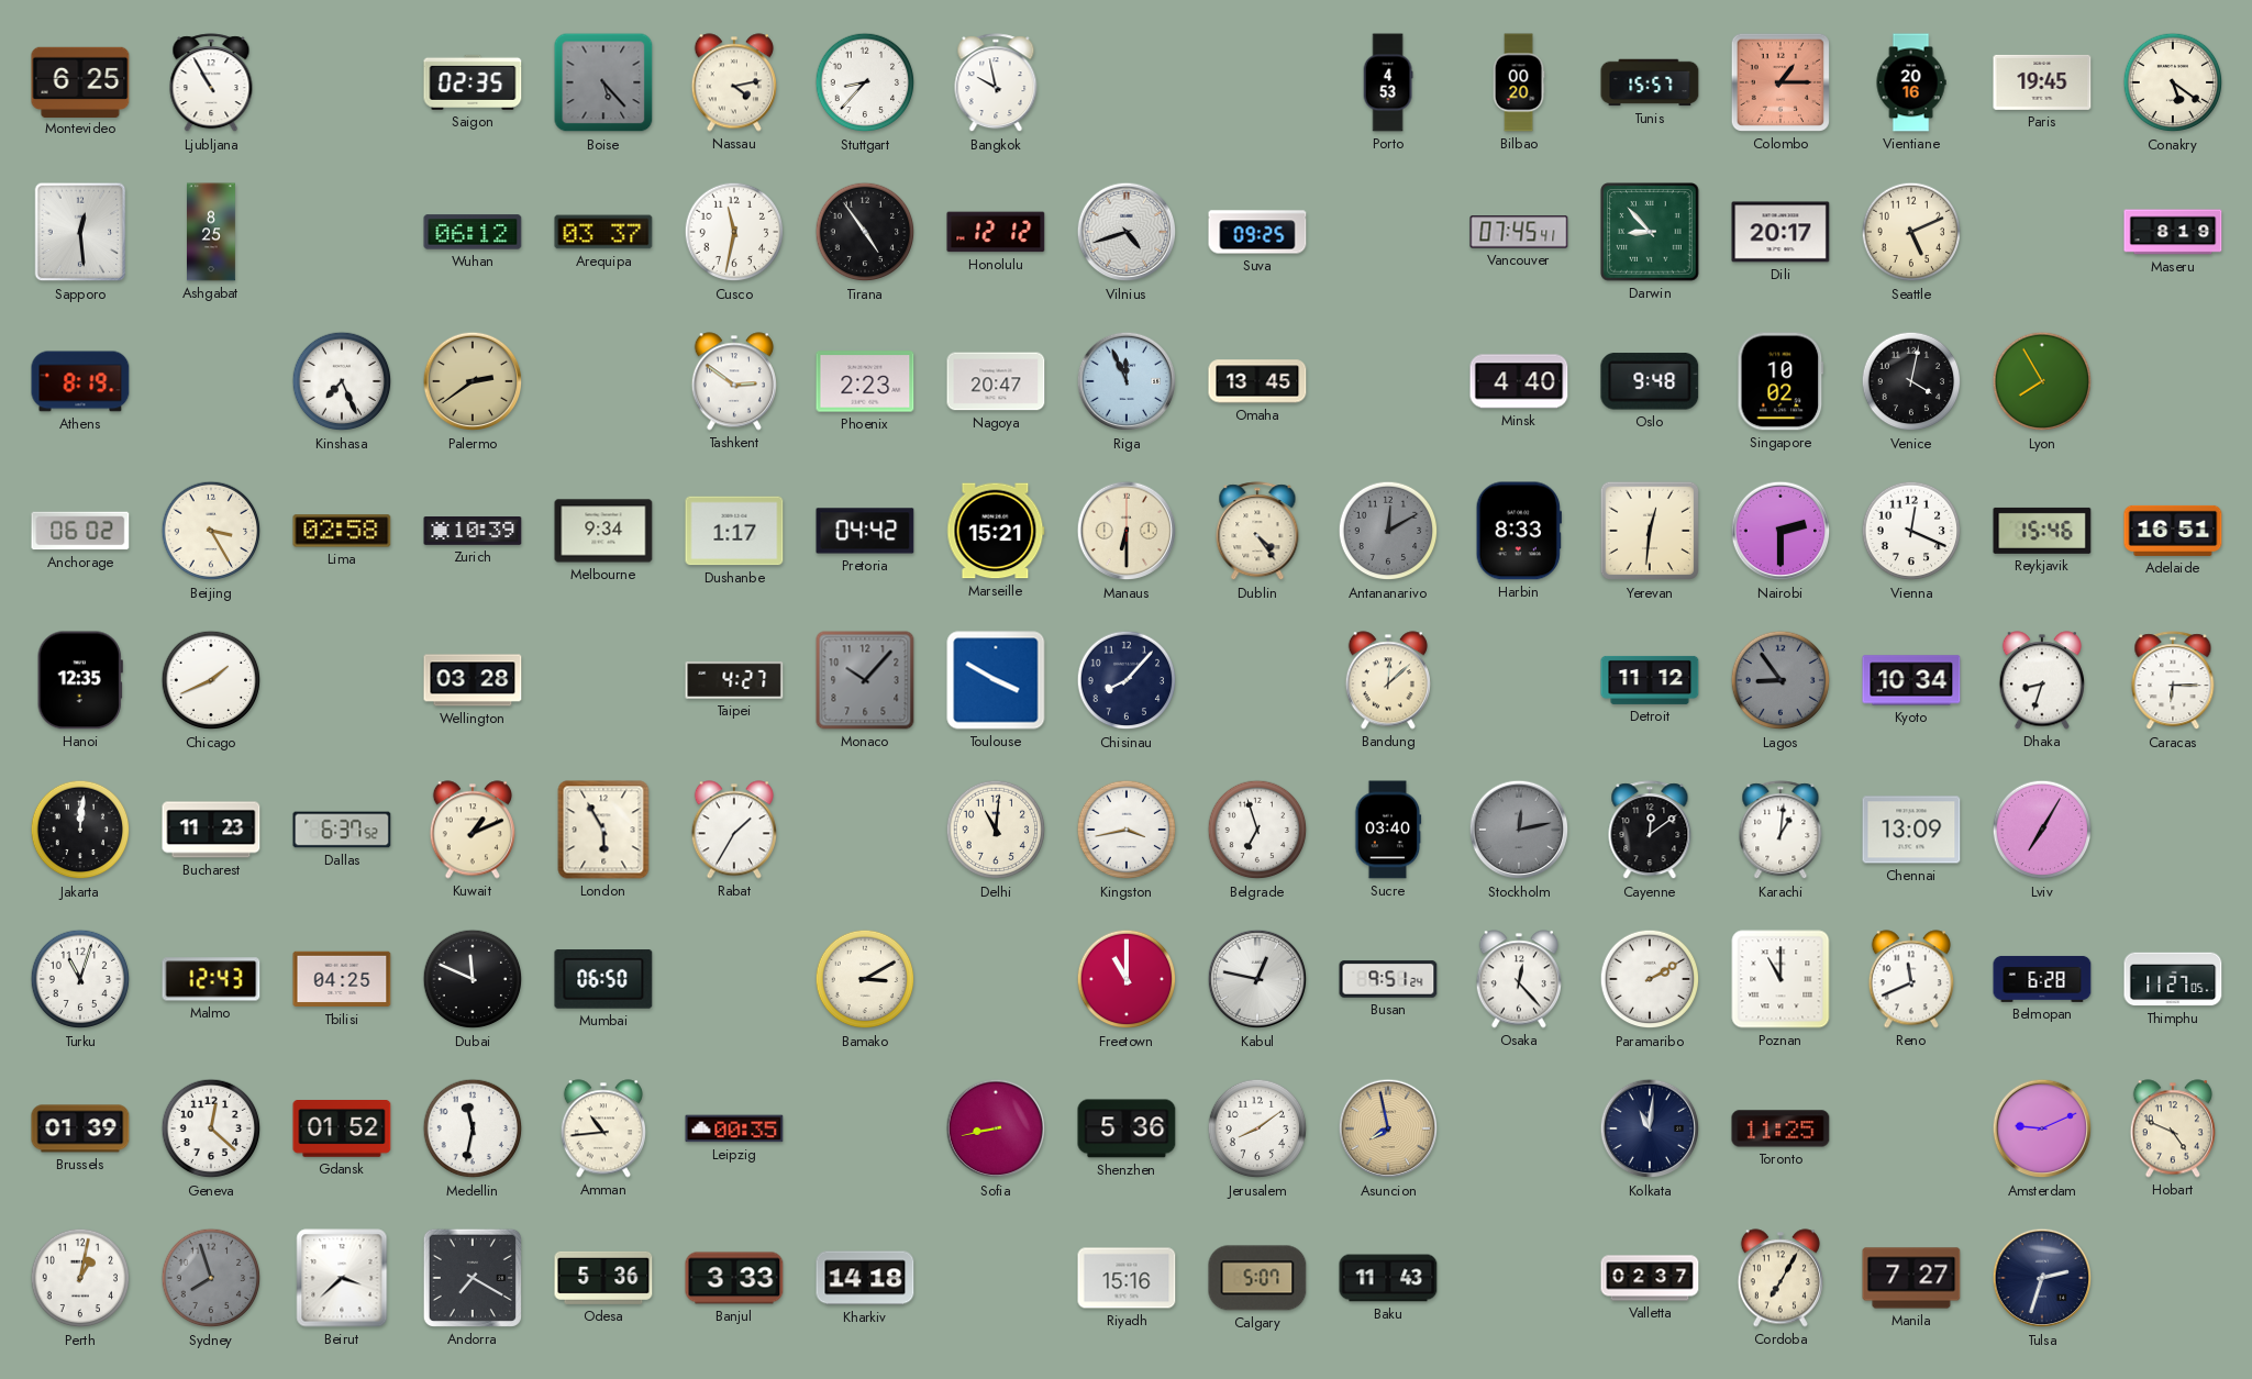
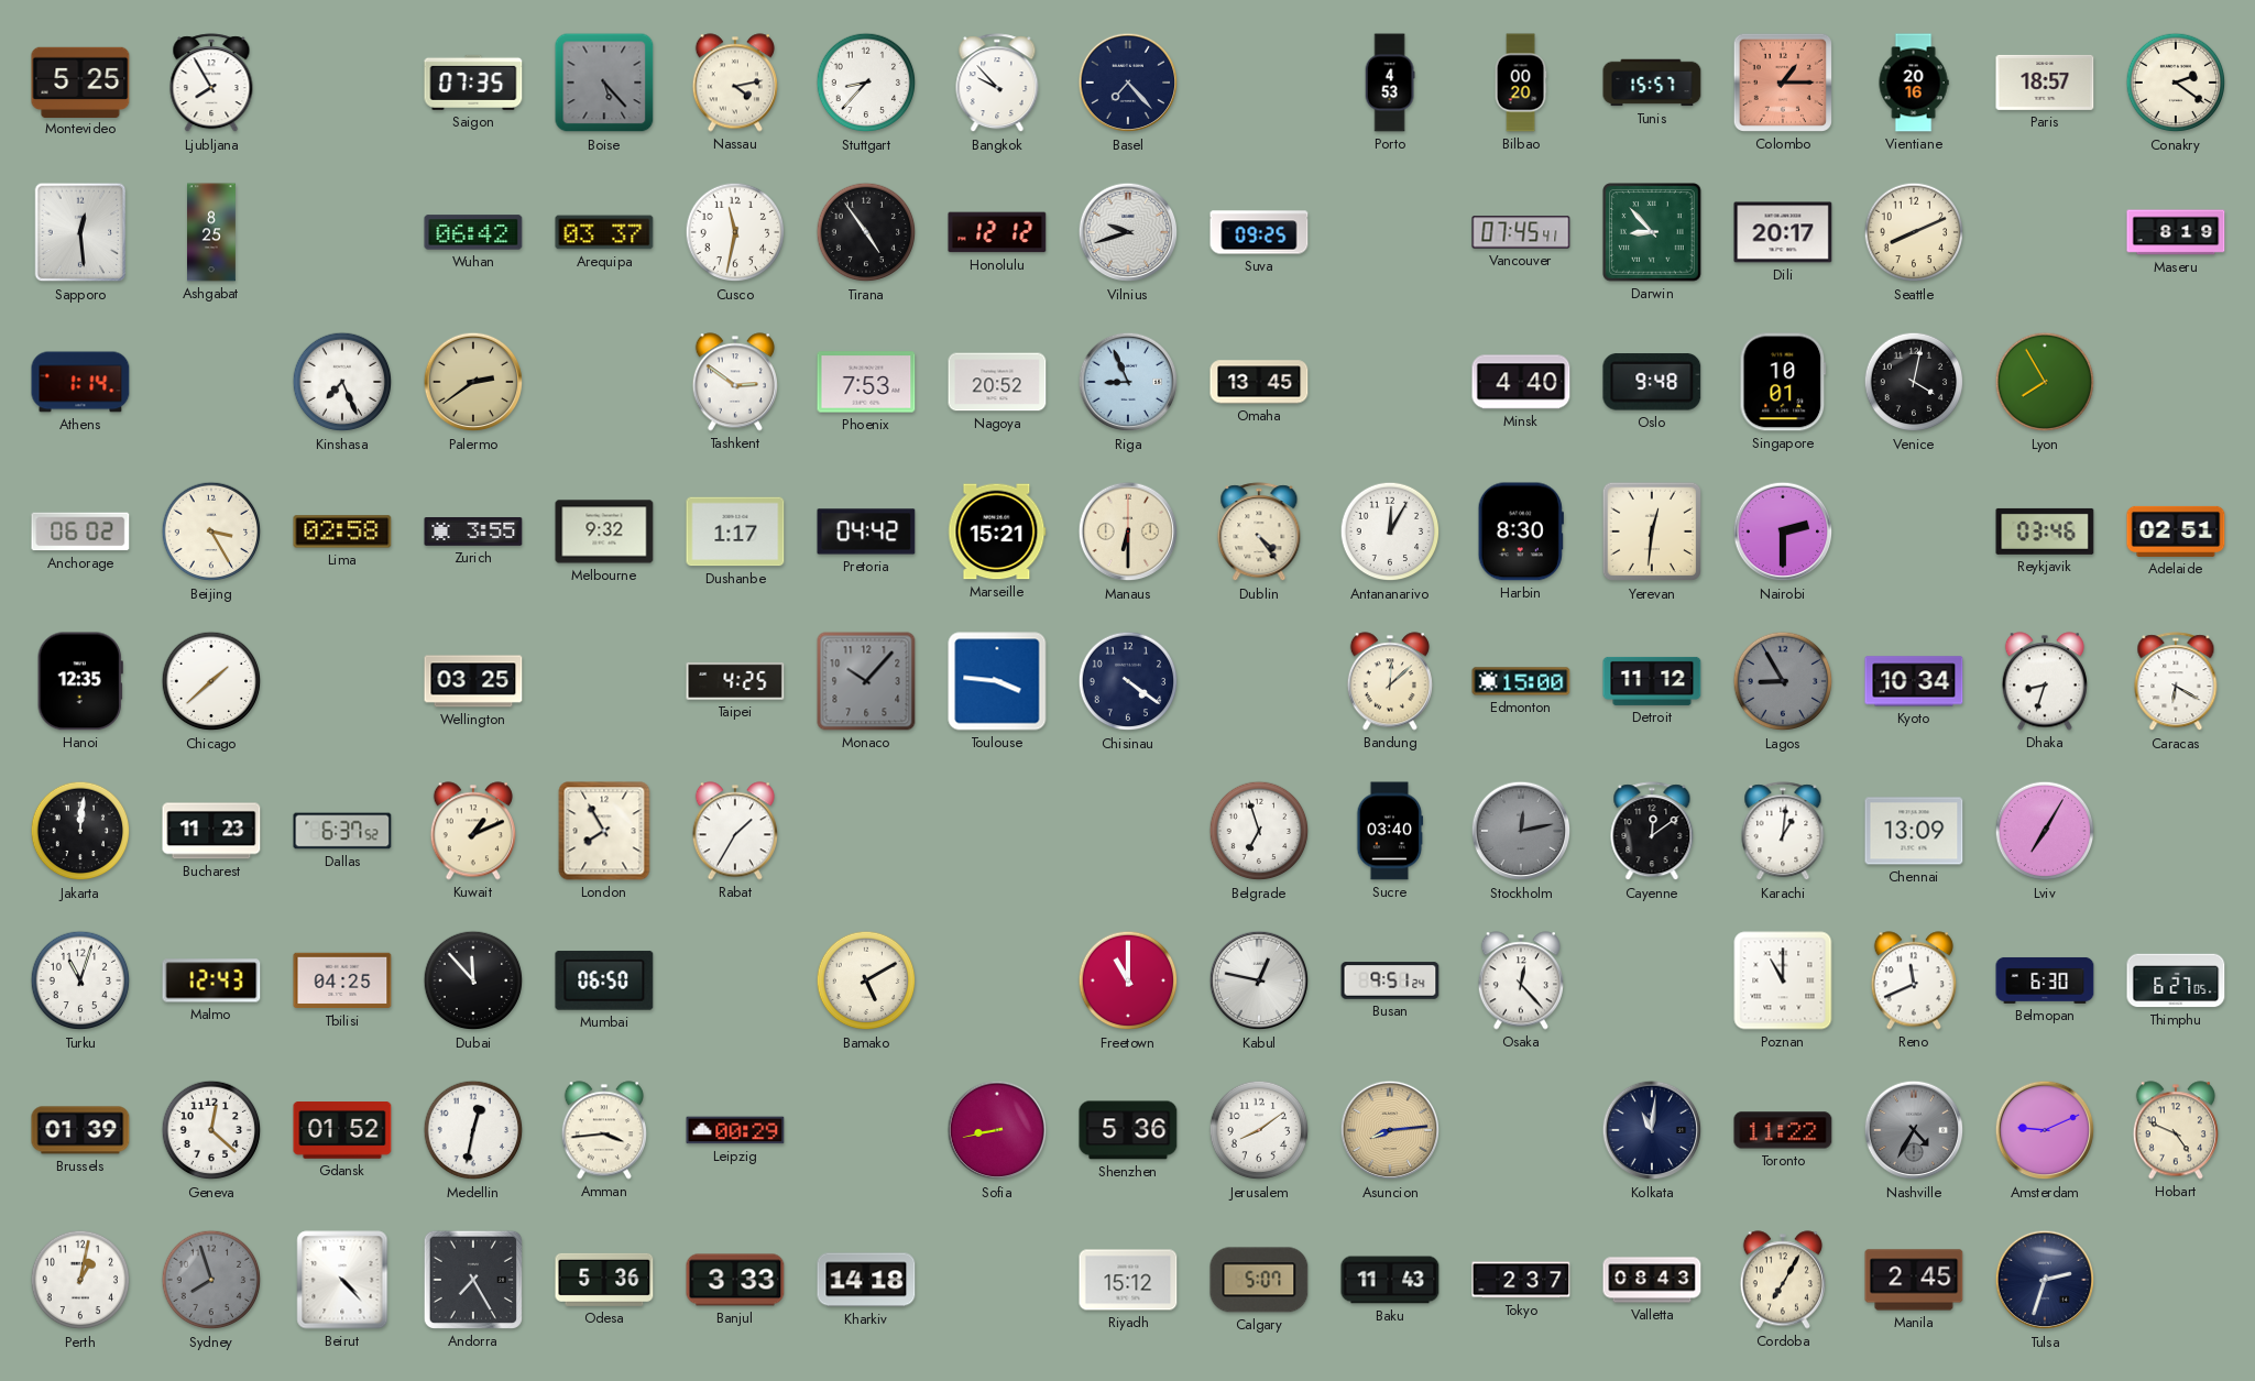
Montevideo: 6:25 -> 5:25 (80, 81)
Ljubljana: 10:55 -> 7:55 (211, 84)
Saigon: 02:35 -> 07:35 (473, 83)
Bangkok: 9:58 -> 9:53 (997, 84)
Basel: none -> 7:23 (1128, 83)
Paris: 19:45 -> 18:57 (2045, 83)
Conakry: 5:21 -> 2:21 (2176, 83)
Wuhan: 06:12 -> 06:42 (473, 232)
Vilnius: 4:42 -> 9:42 (1128, 232)
Seattle: 5:11 -> 8:11 (1914, 232)
Athens: 8:19 -> 1:14 (80, 382)
Phoenix: 2:23 -> 7:53 (866, 382)
Nagoya: 20:47 -> 20:52 (997, 382)
Riga: 11:56 -> 8:56 (1128, 382)
Singapore: 10:02 -> 10:01 (1783, 382)
Zurich: 10:39 -> 3:55 (473, 533)
Melbourne: 9:34 -> 9:32 (604, 531)
Antananarivo: 12:10 -> 12:05 (1390, 531)
Antananarivo dial: grey -> white (1390, 531)
Harbin: 8:33 -> 8:30 (1521, 531)
Vienna: 12:19 -> none (1911, 531)
Reykjavik: 15:46 -> 03:46 (2045, 531)
Adelaide: 16:51 -> 02:51 (2176, 531)
Chicago: 1:41 -> 1:38 (211, 681)
Wellington: 03:28 -> 03:25 (473, 681)
Taipei: 4:27 -> 4:25 (735, 681)
Toulouse: 3:50 -> 3:46 (997, 681)
Chisinau: 8:07 -> 4:21 (1128, 681)
Edmonton: none -> 15:00 (1521, 681)
Lagos: 8:54 -> 8:55 (1783, 681)
Caracas: 6:15 -> 6:20 (2176, 682)
London: 5:55 -> 7:55 (604, 831)
Delhi: 11:01 -> none (996, 830)
Kingston: 3:43 -> none (1127, 830)
Dubai: 11:49 -> 11:53 (473, 980)
Bamako: 3:10 -> 5:10 (866, 980)
Paramaribo: 2:10 -> none (1650, 979)
Belmopan: 6:28 -> 6:30 (2045, 980)
Thimphu: 11:27 -> 6:27 (2176, 980)
Medellin: 11:32 -> 12:32 (473, 1130)
Amman: 10:44 -> 3:44 (604, 1130)
Leipzig: 00:35 -> 00:29 (735, 1130)
Asuncion: 7:58 -> 8:14 (1390, 1130)
Toronto: 11:25 -> 11:22 (1783, 1130)
Nashville: none -> 4:35 (1914, 1130)
Beirut: 3:38 -> 4:23 (342, 1280)
Andorra: 7:20 -> 7:25 (473, 1280)
Riyadh: 15:16 -> 15:12 (1128, 1280)
Tokyo: none -> 2:37 (1521, 1280)
Valletta: 02:37 -> 08:43 (1652, 1280)
Manila: 7:27 -> 2:45 (1914, 1280)
